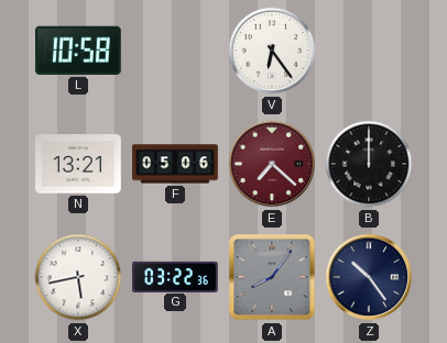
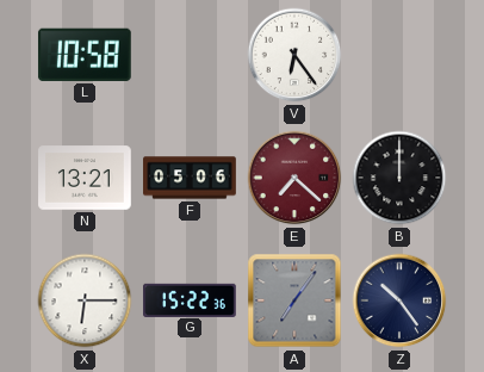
X: 5:43 -> 6:15 (85, 300)
G: 03:22 -> 15:22 (190, 299)
A: 8:06 -> 7:06 (294, 300)
